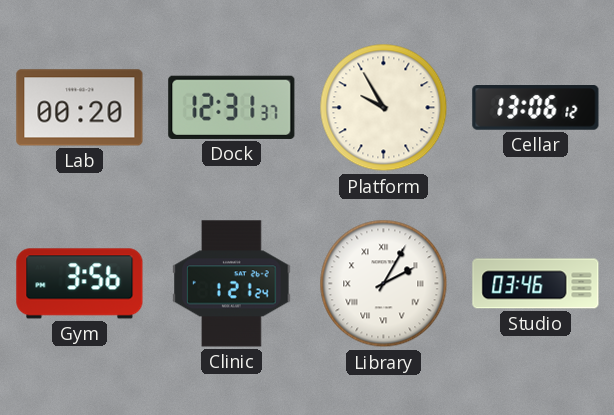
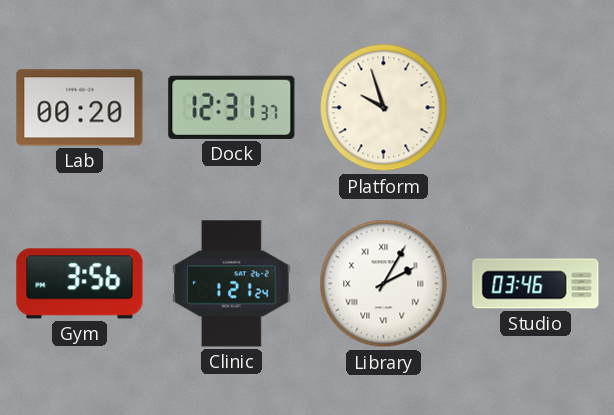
Platform: 9:55 -> 9:57 (384, 108)
Cellar: 13:06 -> none (536, 108)
